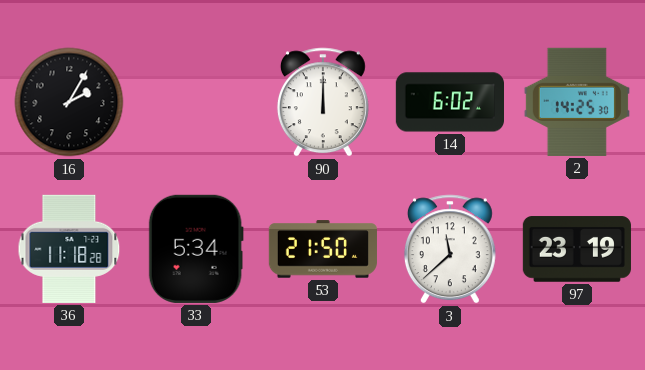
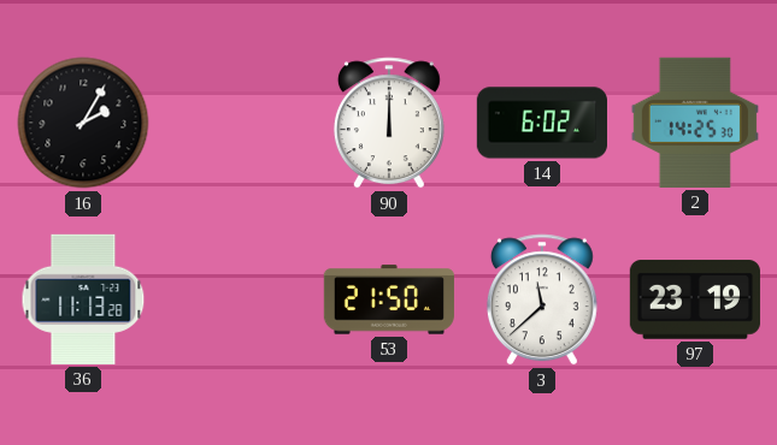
36: 11:18 -> 11:13 (83, 299)
33: 5:34 -> none (196, 249)
